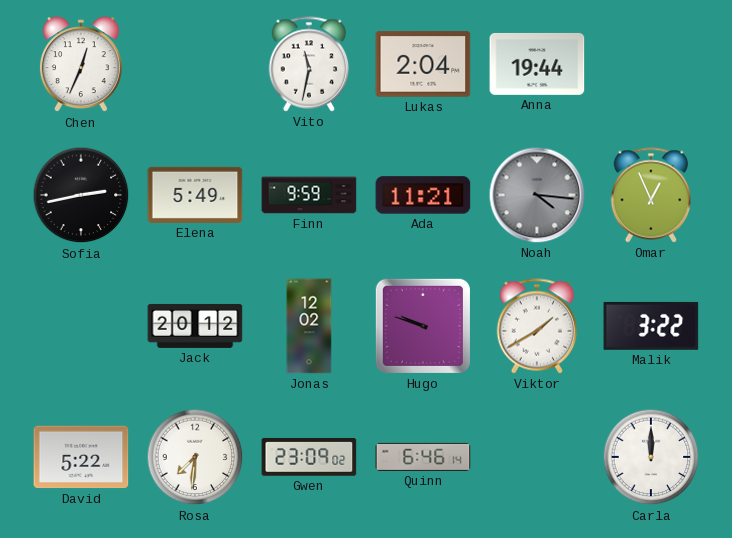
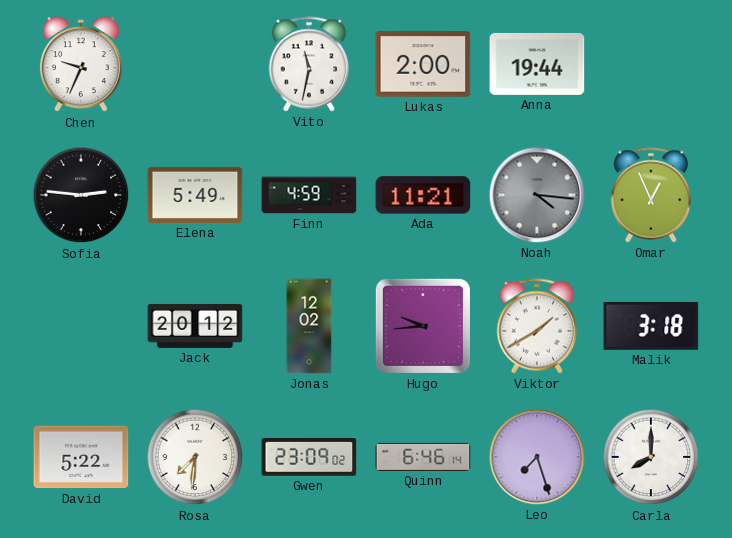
Chen: 12:34 -> 9:34 (81, 65)
Lukas: 2:04 -> 2:00 (423, 64)
Sofia: 2:43 -> 2:46 (81, 195)
Finn: 9:59 -> 4:59 (309, 195)
Hugo: 9:48 -> 9:44 (423, 326)
Malik: 3:22 -> 3:18 (651, 326)
Leo: none -> 7:27 (537, 457)
Carla: 12:00 -> 8:00 (651, 457)
